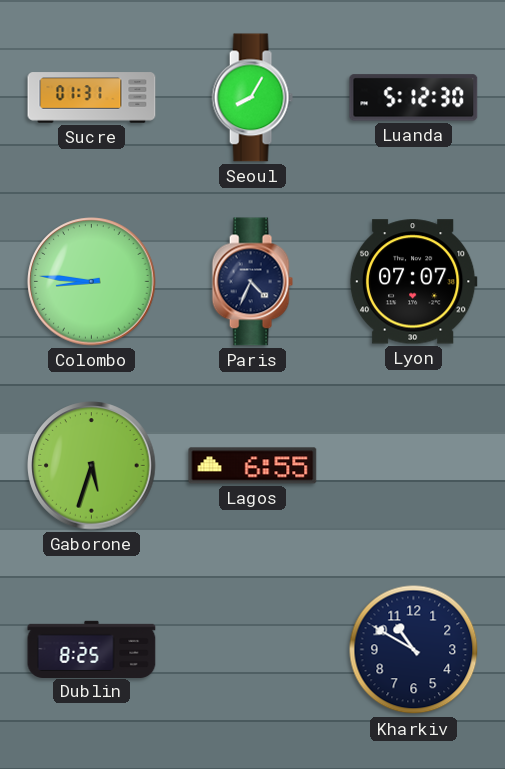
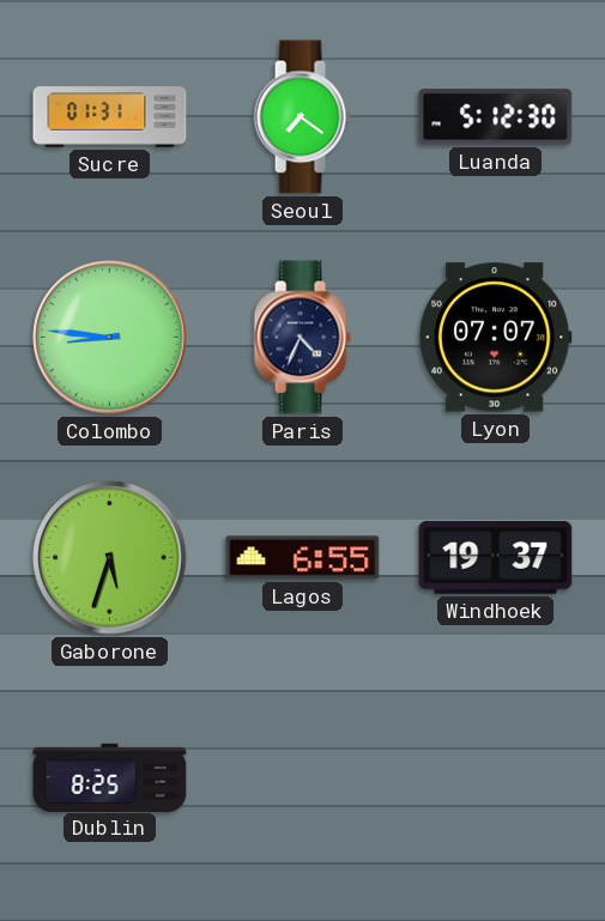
Seoul: 8:05 -> 7:21 (302, 117)
Windhoek: none -> 19:37 (496, 558)
Kharkiv: 10:50 -> none (414, 650)
